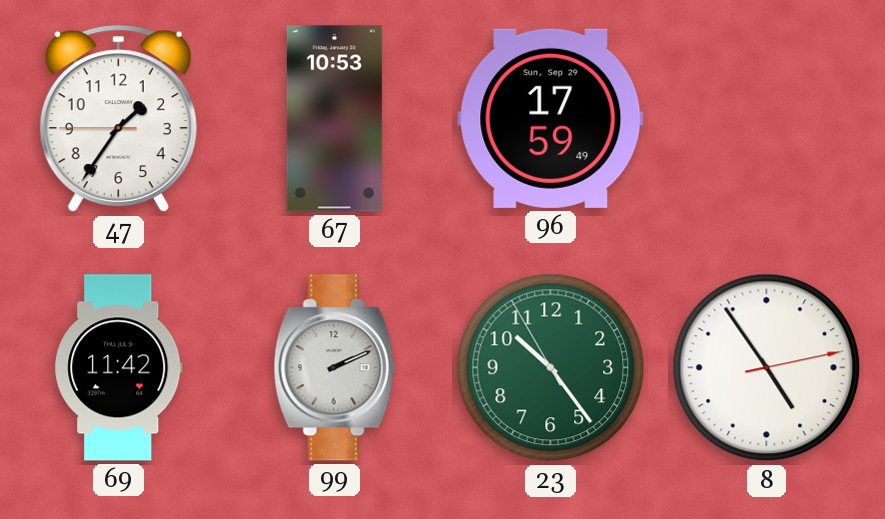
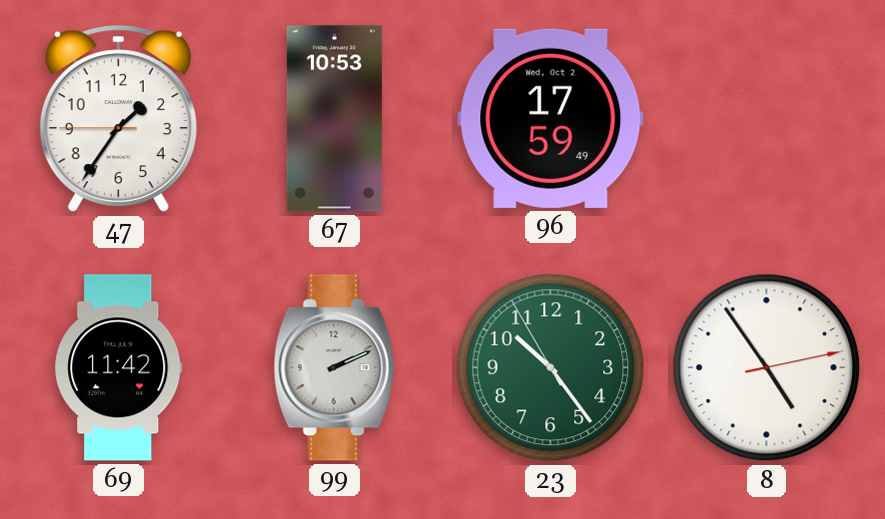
96 date: Sun, Sep 29 -> Wed, Oct 2 (551, 118)
